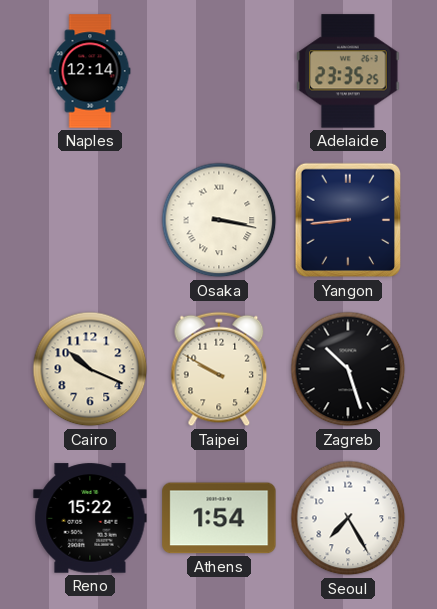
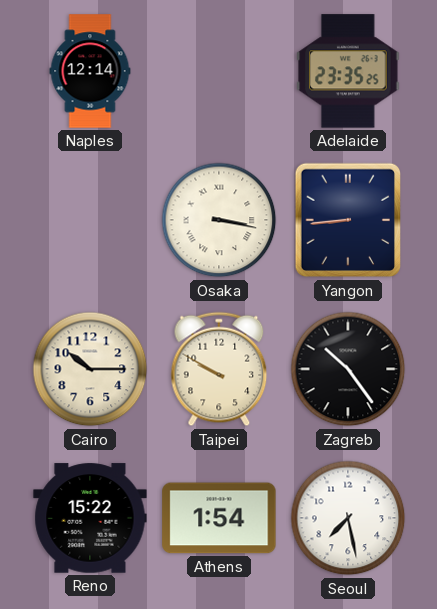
Cairo: 10:19 -> 10:15 (90, 369)
Zagreb: 10:27 -> 10:24 (348, 369)
Seoul: 7:25 -> 7:28 (348, 518)
